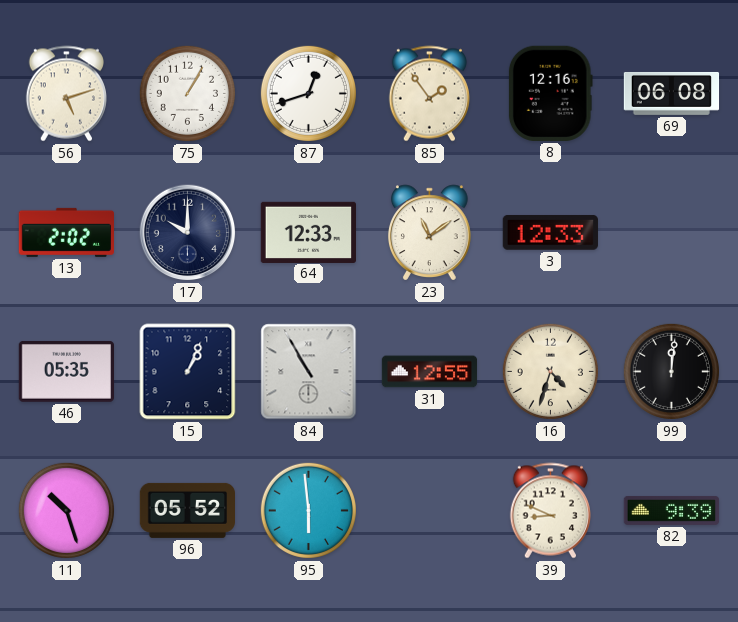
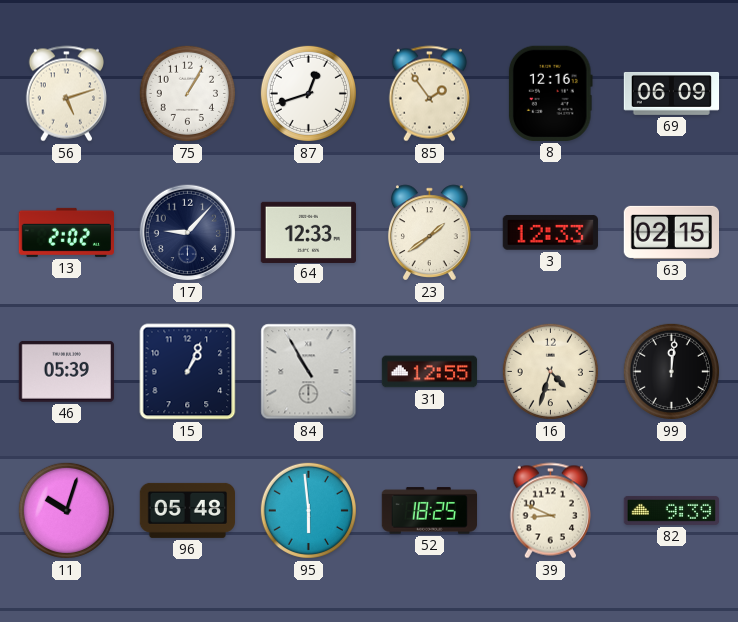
69: 06:08 -> 06:09 (672, 93)
17: 10:00 -> 9:07 (188, 233)
23: 11:09 -> 1:39 (429, 233)
63: none -> 02:15 (672, 232)
46: 05:35 -> 05:39 (66, 371)
11: 10:27 -> 10:03 (66, 510)
96: 05:52 -> 05:48 (187, 510)
52: none -> 18:25 (429, 511)
